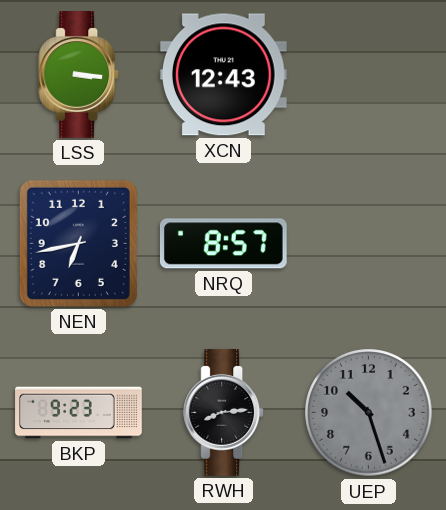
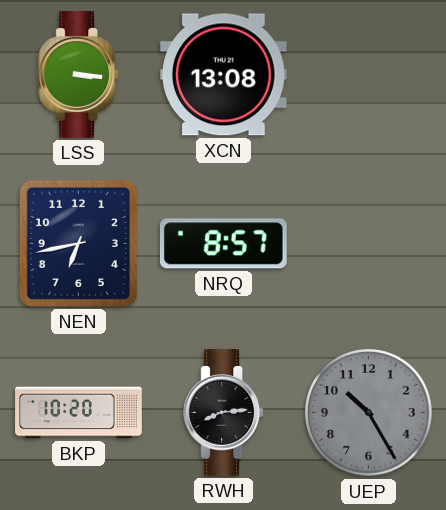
XCN: 12:43 -> 13:08 (223, 75)
BKP: 9:23 -> 10:20 (79, 413)
UEP: 10:27 -> 10:25 (369, 413)
